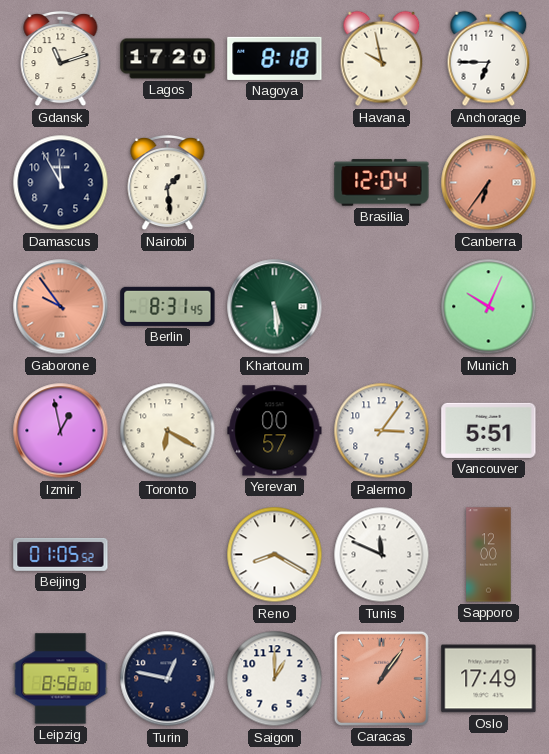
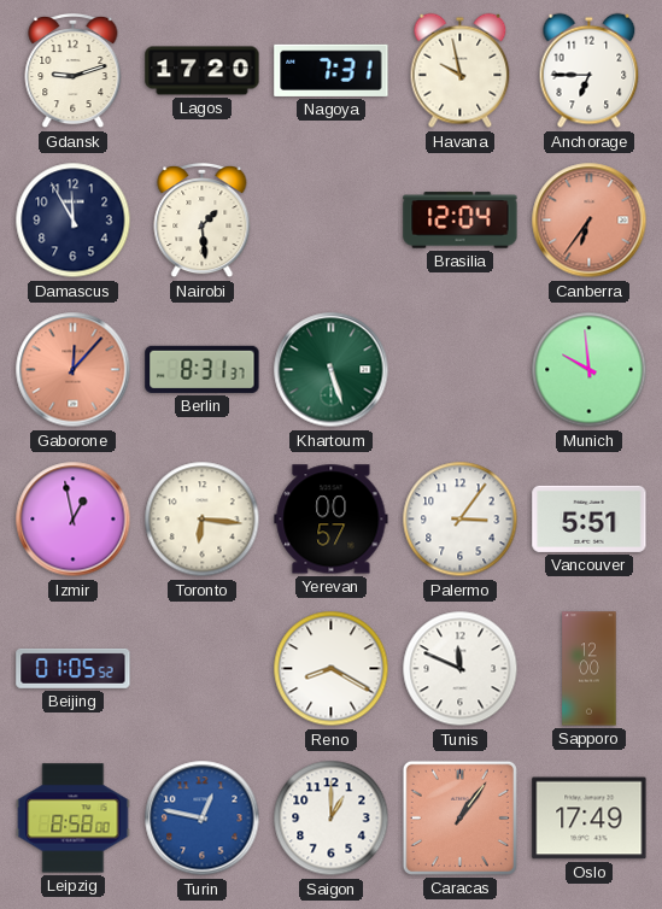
Gdansk: 11:12 -> 9:12 (74, 71)
Nagoya: 8:18 -> 7:31 (332, 70)
Gaborone: 9:54 -> 12:07 (74, 370)
Berlin: 8:31:45 -> 8:31:37 (203, 369)
Khartoum: 5:29 -> 5:27 (332, 370)
Munich: 10:04 -> 9:59 (590, 370)
Toronto: 6:20 -> 6:16 (203, 520)
Turin dial: navy -> blue (203, 819)
